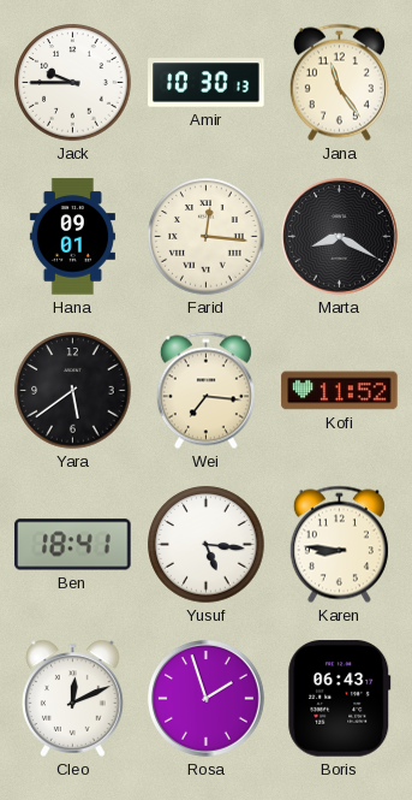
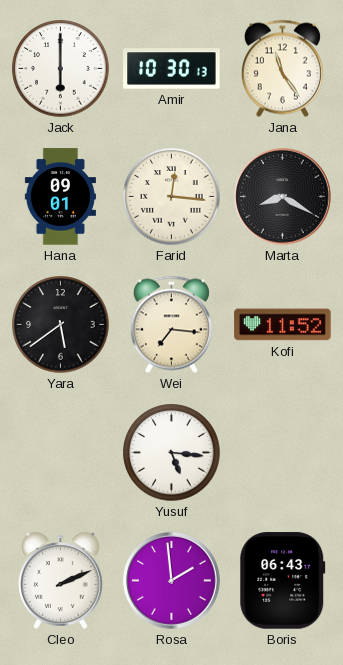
Jack: 9:45 -> 6:00 (61, 69)
Ben: 18:41 -> none (73, 545)
Karen: 8:46 -> none (339, 545)
Cleo: 12:11 -> 2:11 (61, 580)
Rosa: 1:57 -> 1:59 (172, 581)
